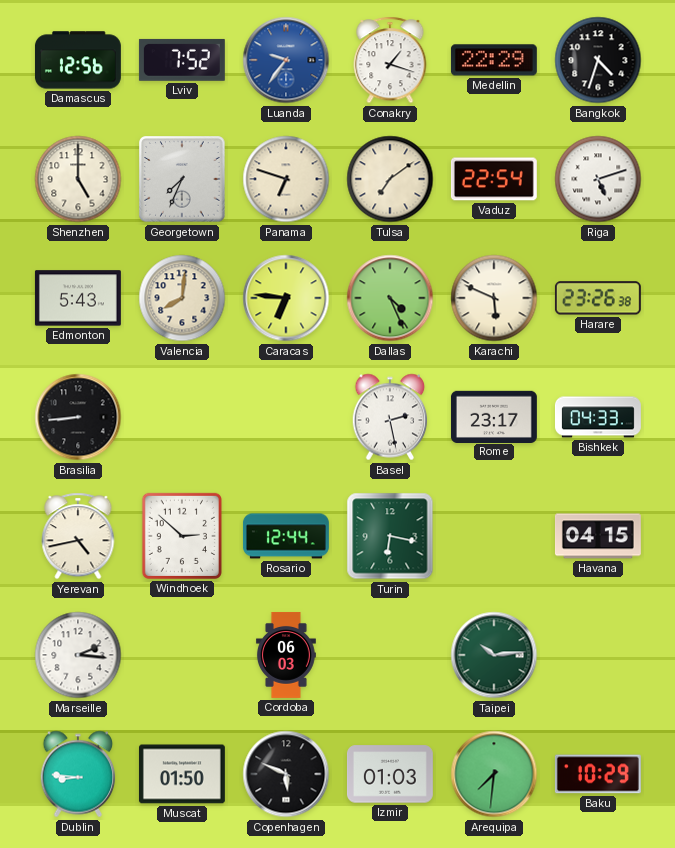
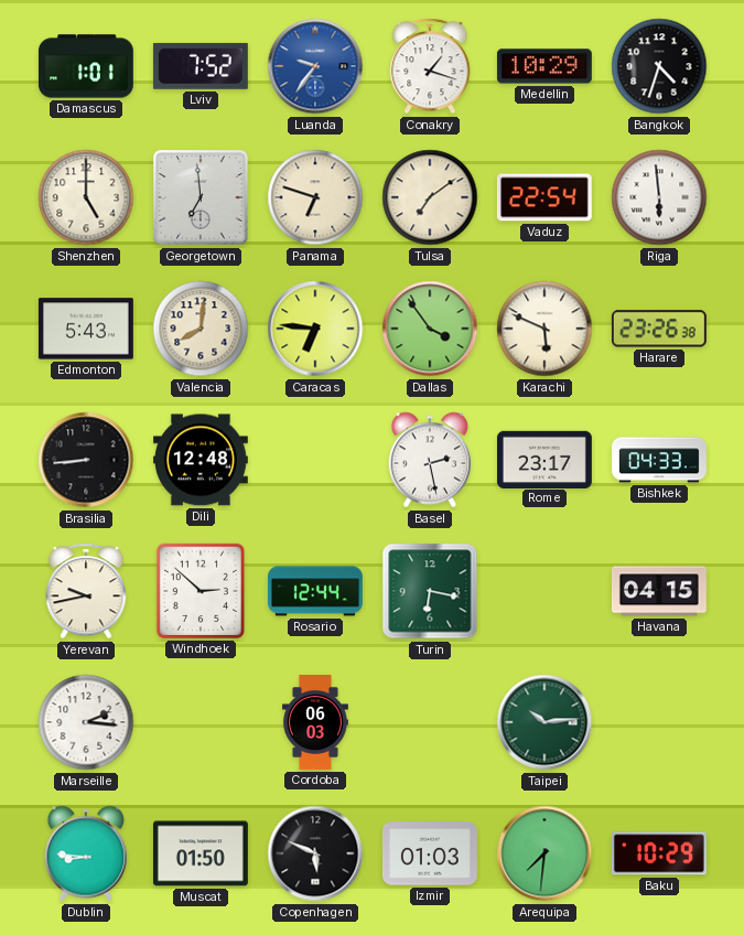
Damascus: 12:56 -> 1:01 (86, 66)
Medellin: 22:29 -> 10:29 (544, 66)
Georgetown: 7:34 -> 6:59 (201, 197)
Riga: 5:12 -> 5:59 (659, 197)
Dallas: 4:26 -> 3:54 (430, 329)
Dili: none -> 12:48 (201, 460)
Yerevan: 4:43 -> 9:43 (86, 591)
